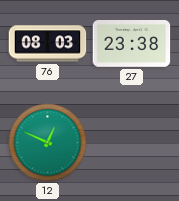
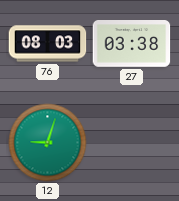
27: 23:38 -> 03:38 (132, 44)
12: 12:49 -> 9:03 (48, 143)
